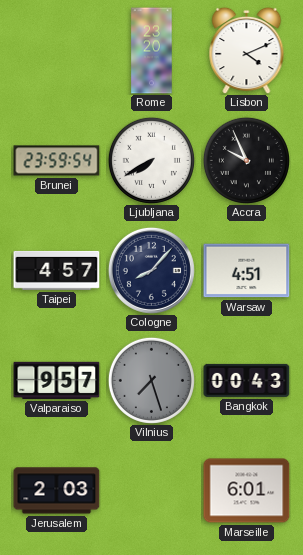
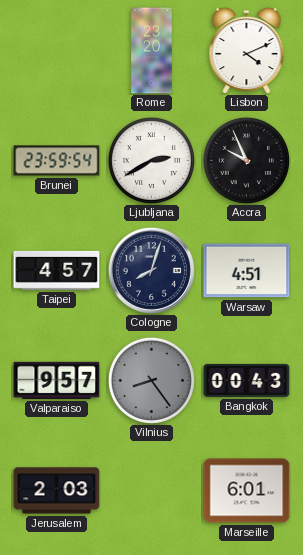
Ljubljana: 7:40 -> 2:40 (151, 160)
Cologne: 8:07 -> 8:03 (151, 270)
Vilnius: 7:27 -> 8:24 (151, 380)
